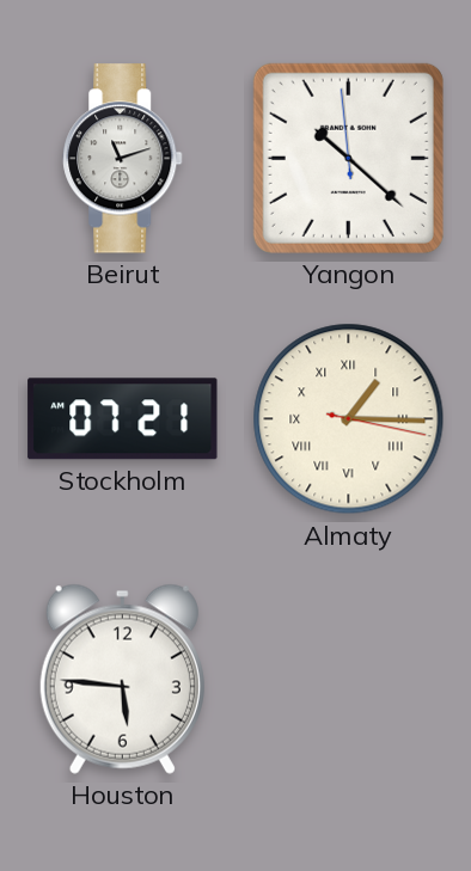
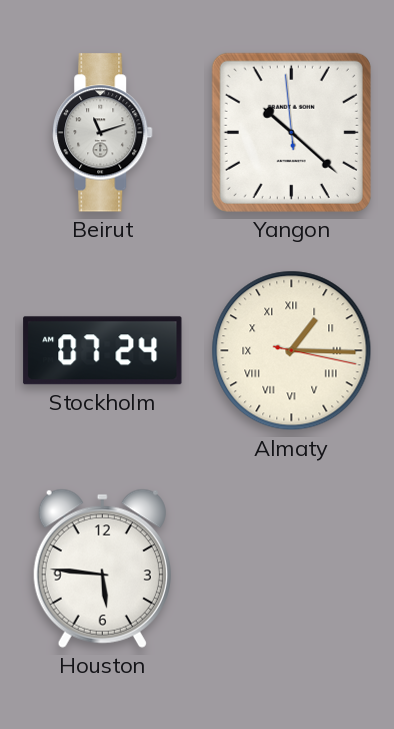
Stockholm: 07:21 -> 07:24 (103, 351)
